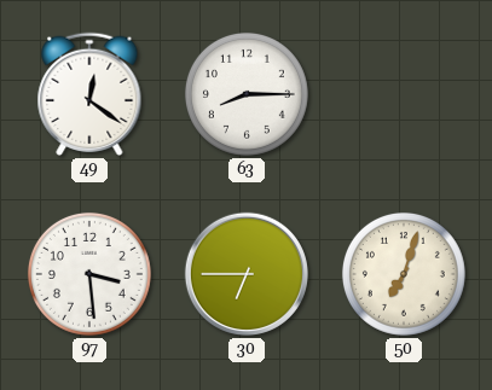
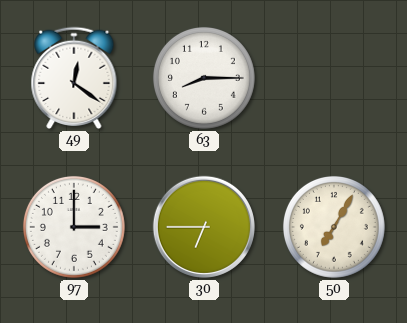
97: 3:29 -> 3:00 (74, 227)
50: 7:03 -> 7:05 (334, 227)
